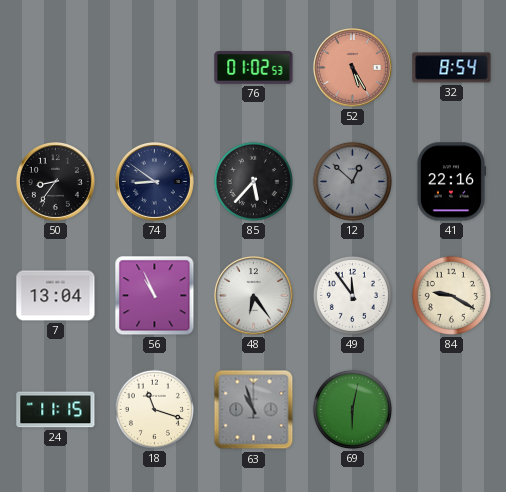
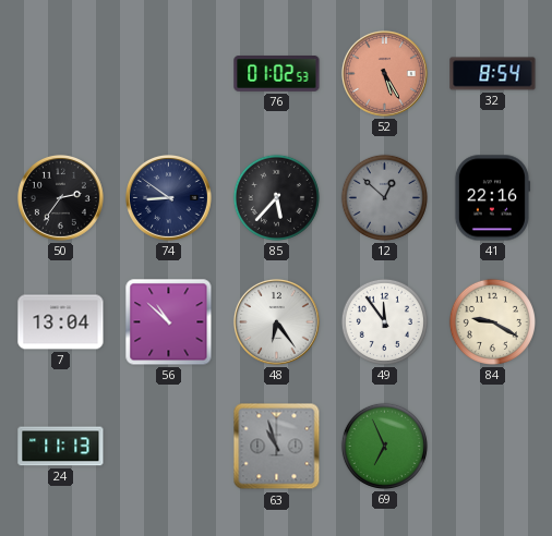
50: 8:36 -> 2:36 (60, 197)
56: 10:56 -> 10:52 (169, 322)
24: 11:15 -> 11:13 (61, 447)
18: 11:18 -> none (154, 409)
69: 6:02 -> 6:56 (384, 446)
